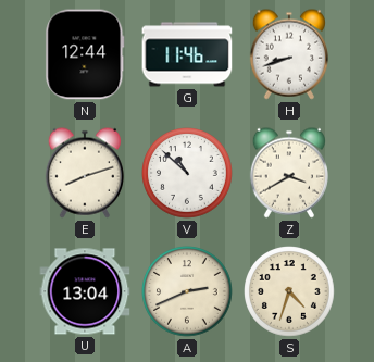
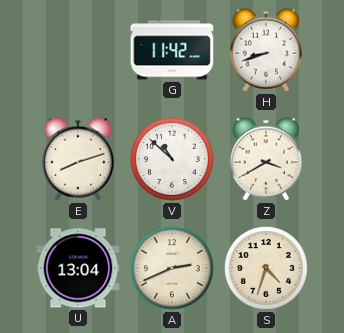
N: 12:44 -> none (85, 54)
G: 11:46 -> 11:42 (172, 50)
